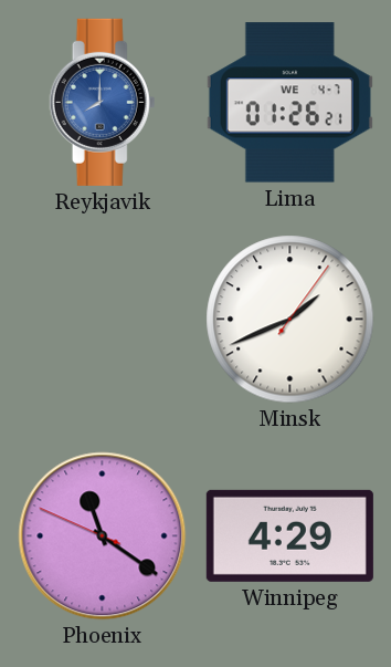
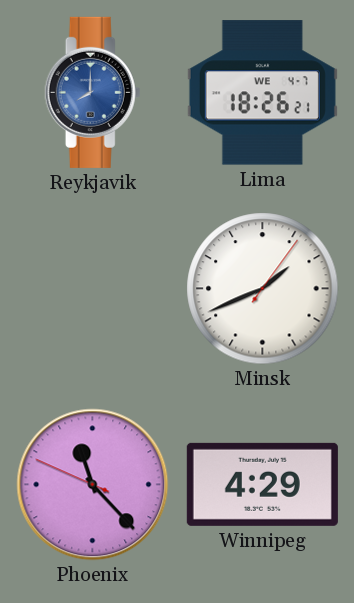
Lima: 01:26 -> 18:26 (262, 93)
Phoenix: 11:20 -> 11:22 (93, 485)
